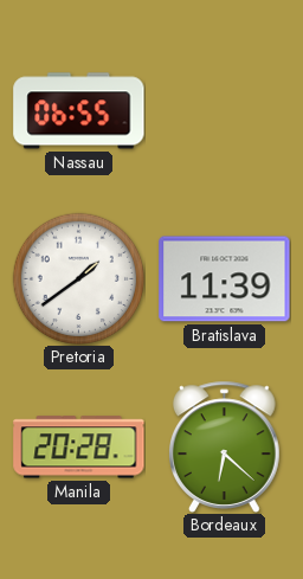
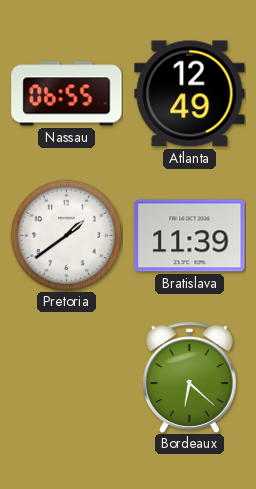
Atlanta: none -> 12:49 (190, 94)
Manila: 20:28 -> none (79, 448)
